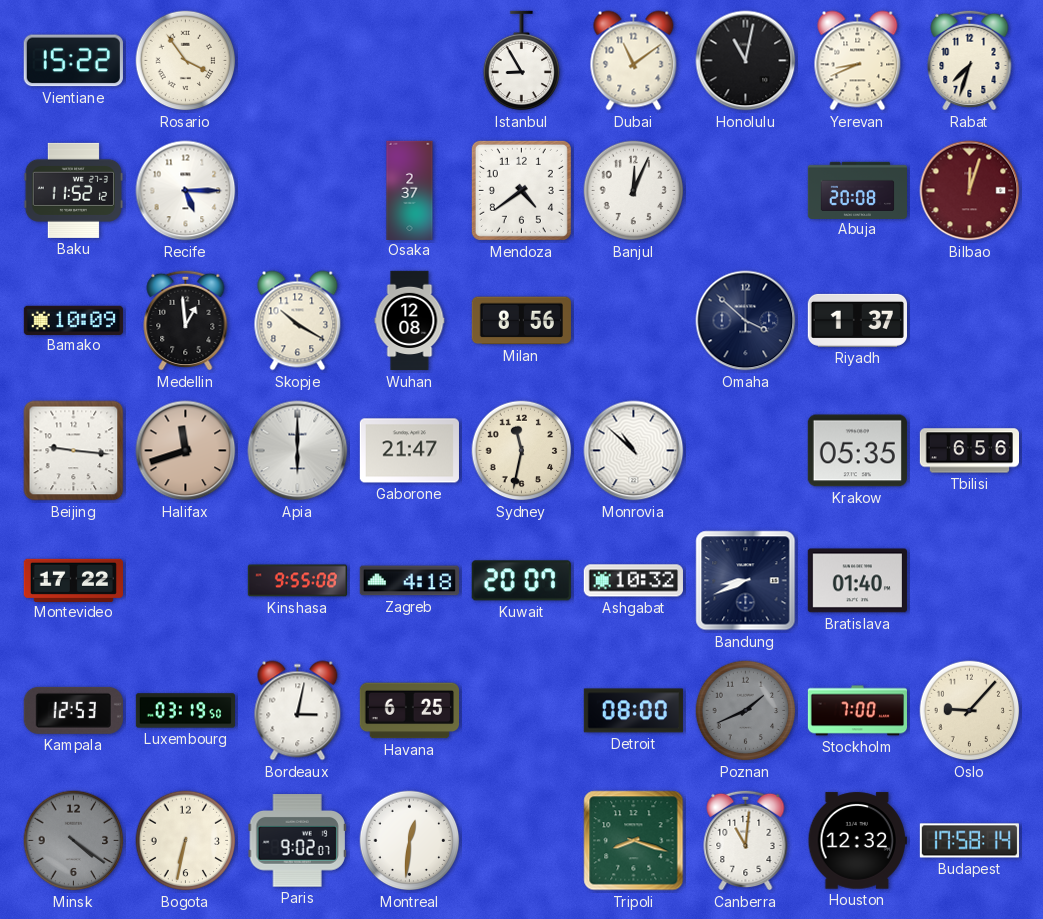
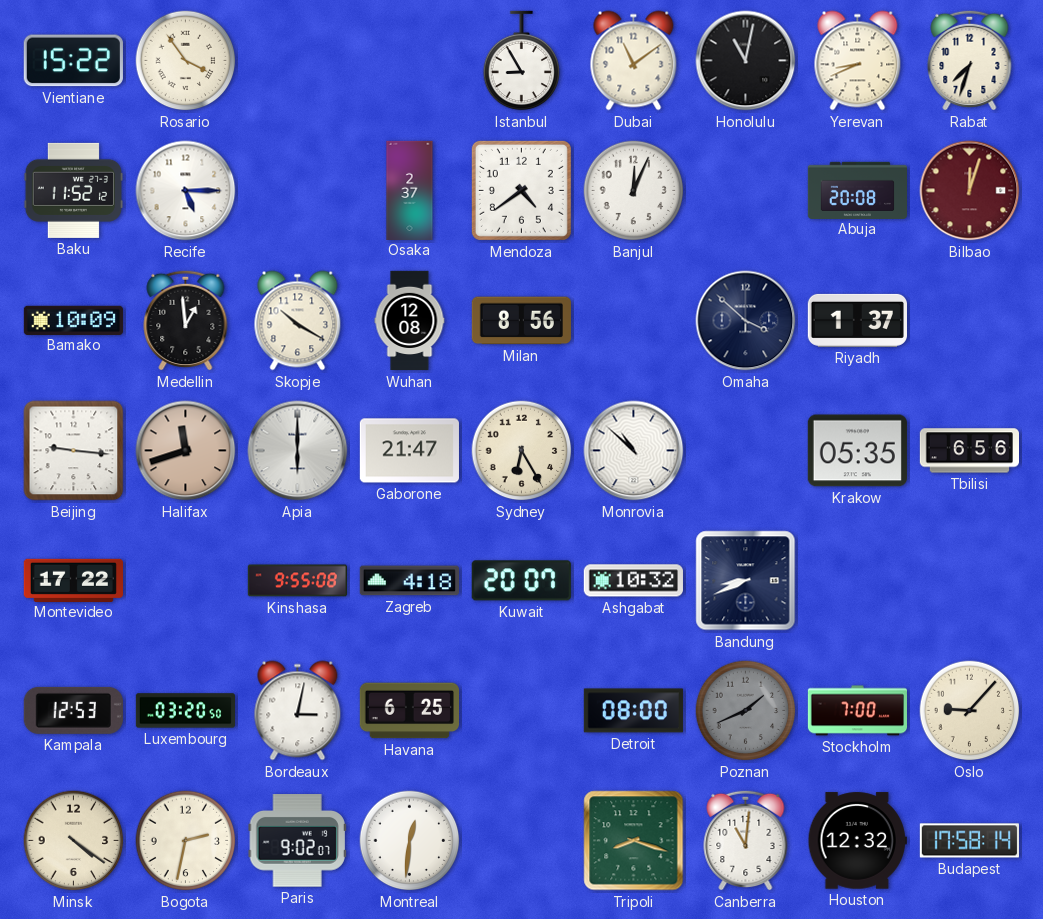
Sydney: 11:32 -> 6:25 (522, 451)
Bratislava: 01:40 -> none (857, 581)
Luxembourg: 03:19 -> 03:20 (185, 711)
Minsk dial: grey -> cream (74, 841)
Bogota: 6:32 -> 2:32 (186, 841)
